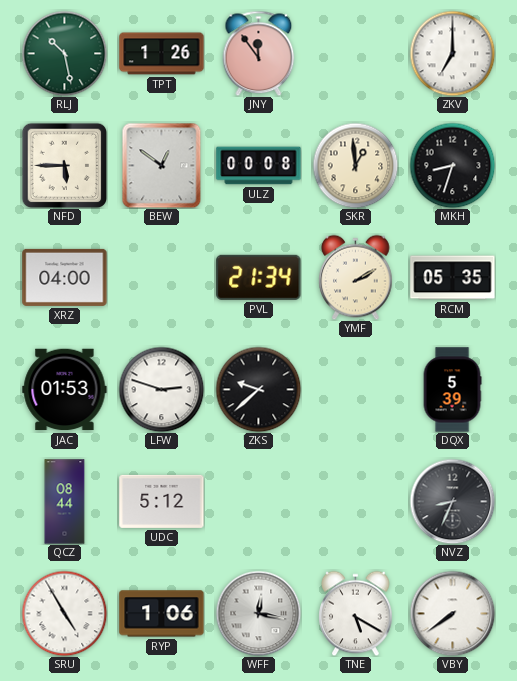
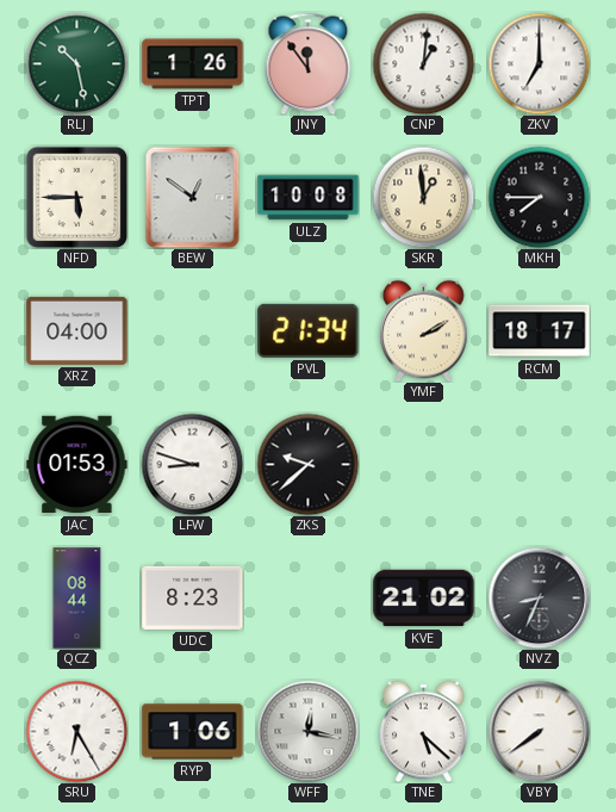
CNP: none -> 1:01 (423, 63)
ULZ: 00:08 -> 10:08 (309, 198)
MKH: 8:33 -> 7:45 (539, 197)
RCM: 05:35 -> 18:17 (540, 331)
LFW: 2:48 -> 8:48 (192, 464)
DQX: 5:39 -> none (452, 390)
UDC: 5:12 -> 8:23 (193, 597)
KVE: none -> 21:02 (424, 599)
SRU: 4:55 -> 6:25 (76, 731)
TNE: 5:20 -> 5:22 (424, 731)
